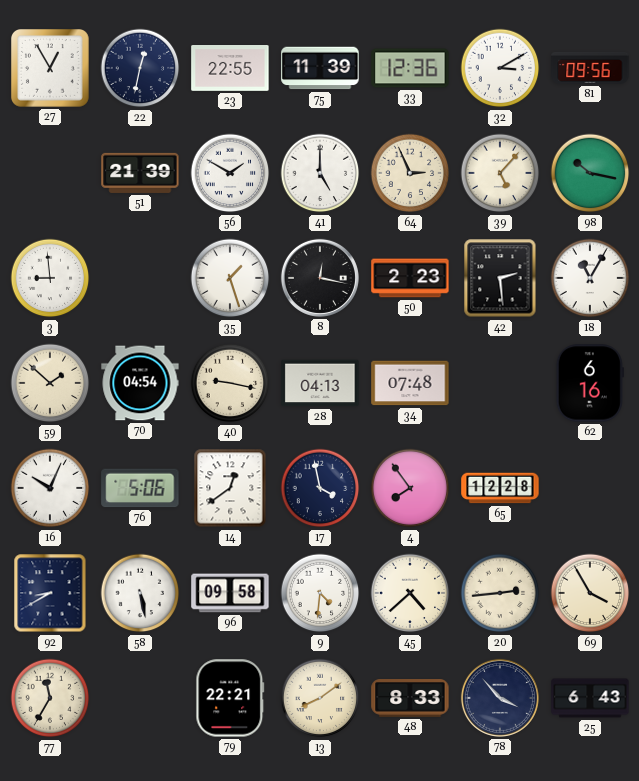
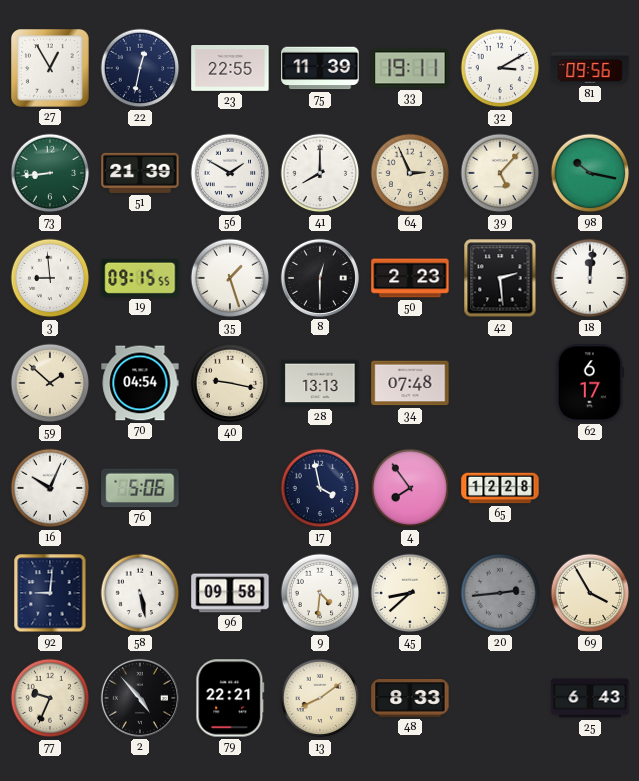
33: 12:36 -> 19:11 (410, 68)
73: none -> 8:44 (50, 173)
41: 5:00 -> 8:00 (320, 173)
19: none -> 09:15 (140, 278)
8: 12:17 -> 12:30 (320, 278)
18: 11:05 -> 12:01 (590, 278)
28: 04:13 -> 13:13 (320, 383)
62: 6:16 -> 6:17 (590, 383)
14: 12:39 -> none (230, 488)
92: 8:40 -> 9:01 (50, 593)
45: 4:38 -> 8:38 (410, 593)
20 dial: cream -> grey (500, 593)
77: 11:35 -> 9:34 (50, 698)
2: none -> 4:53 (140, 698)
78: 3:53 -> none (500, 698)
